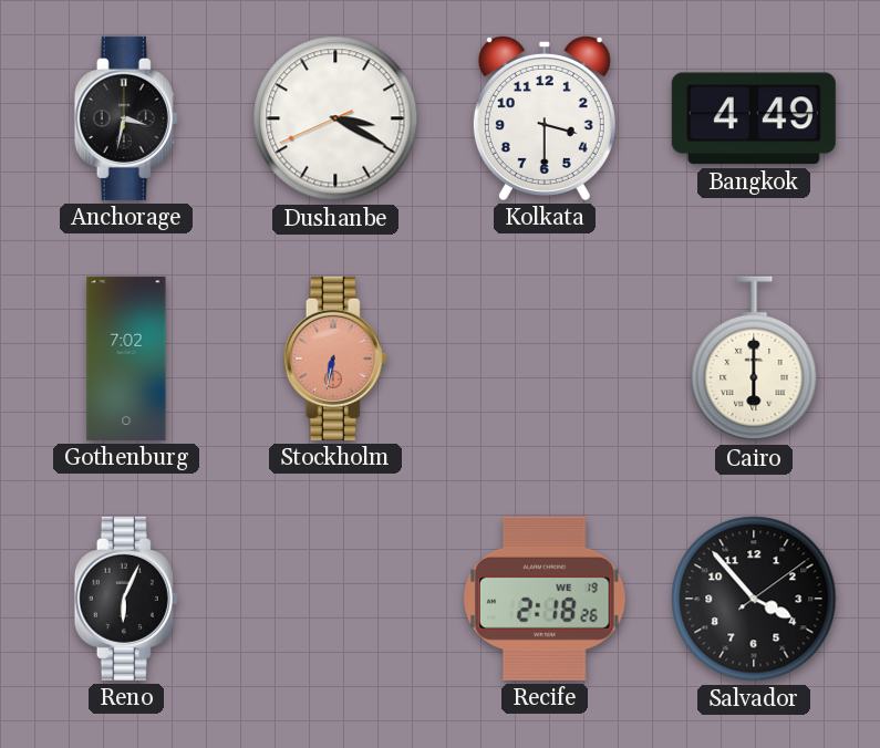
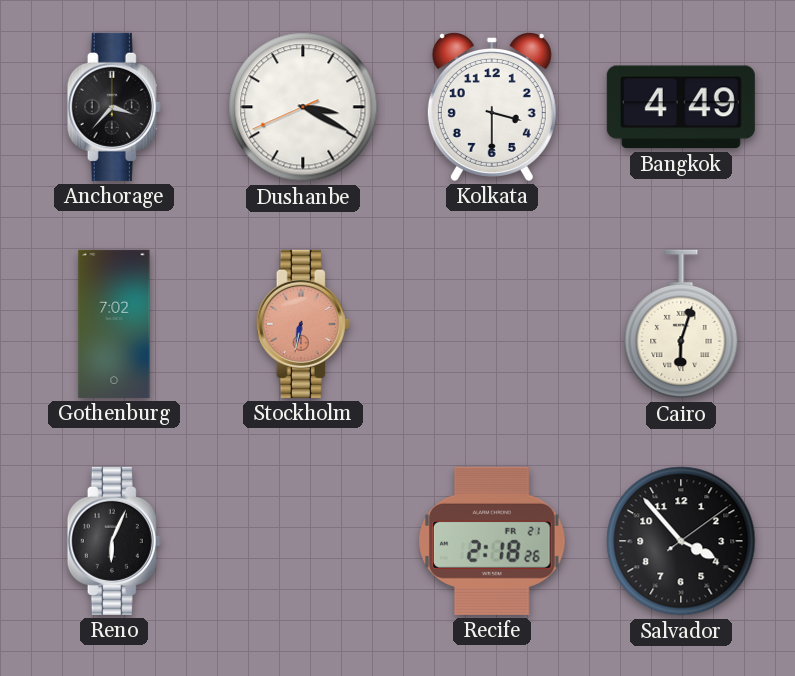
Anchorage: 3:32 -> 3:37 (114, 107)
Cairo: 6:00 -> 6:03 (681, 324)
Recife date: WE 19 -> FR 21 (492, 541)
